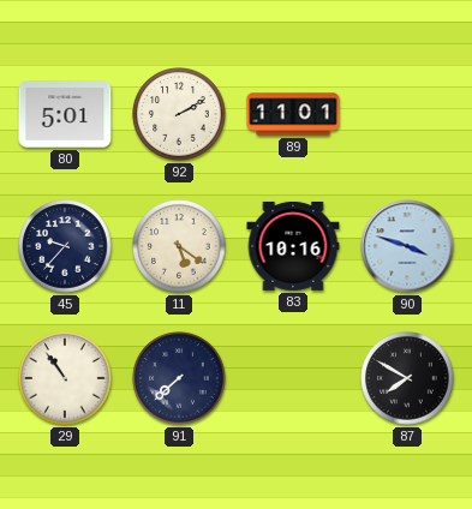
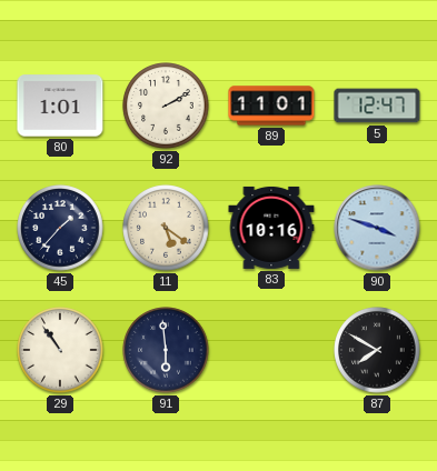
80: 5:01 -> 1:01 (60, 106)
5: none -> 12:47 (377, 106)
45: 9:37 -> 1:37 (60, 228)
91: 7:38 -> 5:59 (166, 350)
